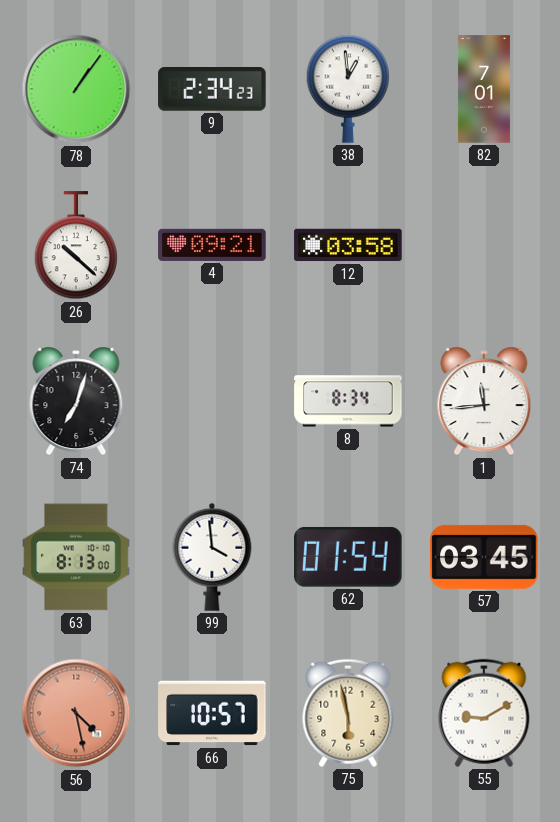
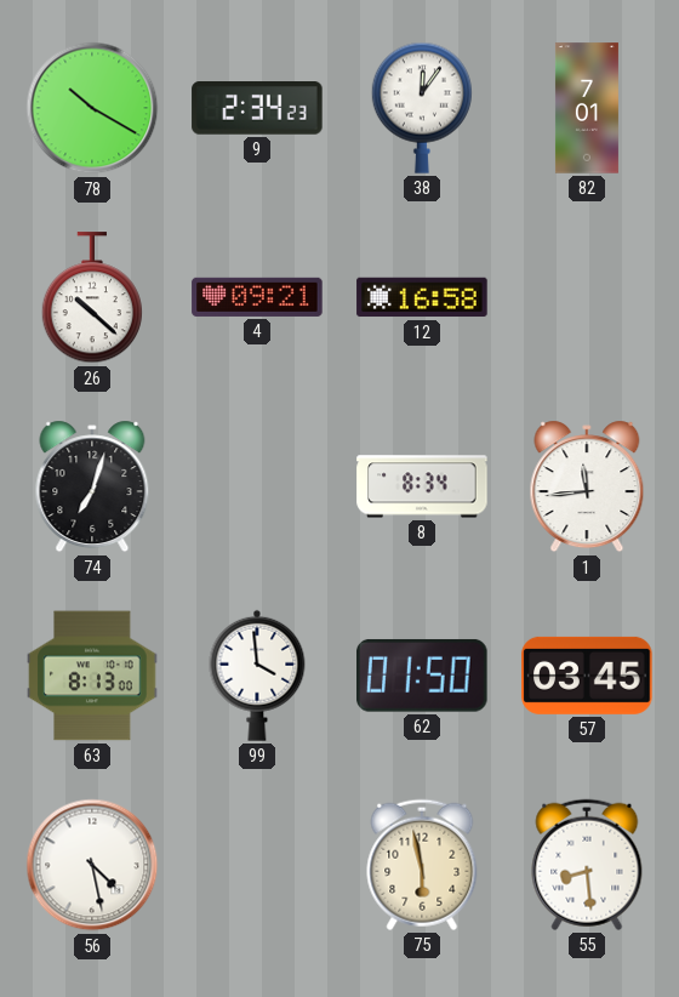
78: 1:06 -> 10:20 (92, 108)
38: 12:59 -> 12:06 (421, 108)
12: 03:58 -> 16:58 (422, 297)
62: 01:54 -> 01:50 (423, 676)
56 dial: salmon -> white (92, 865)
66: 10:57 -> none (212, 713)
55: 9:10 -> 8:29 (587, 865)
